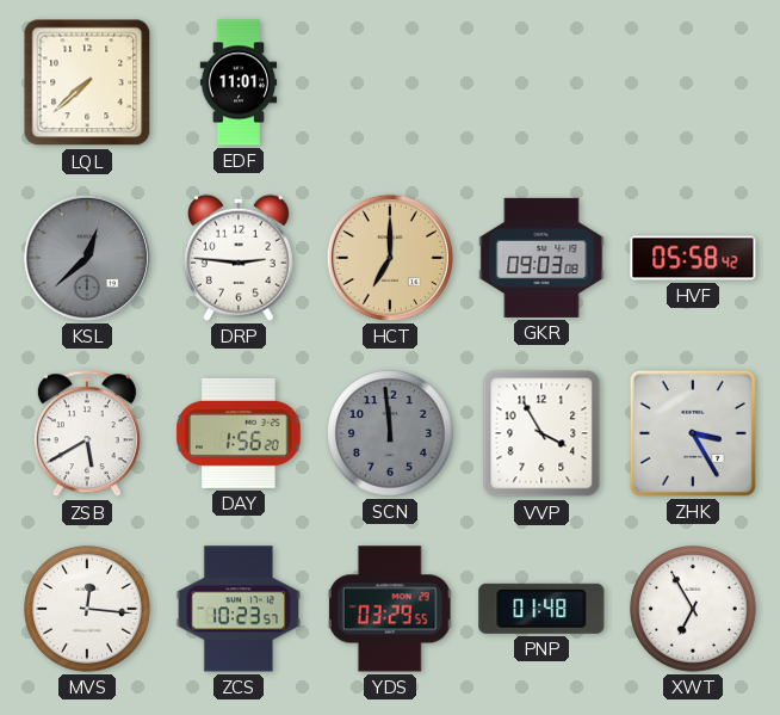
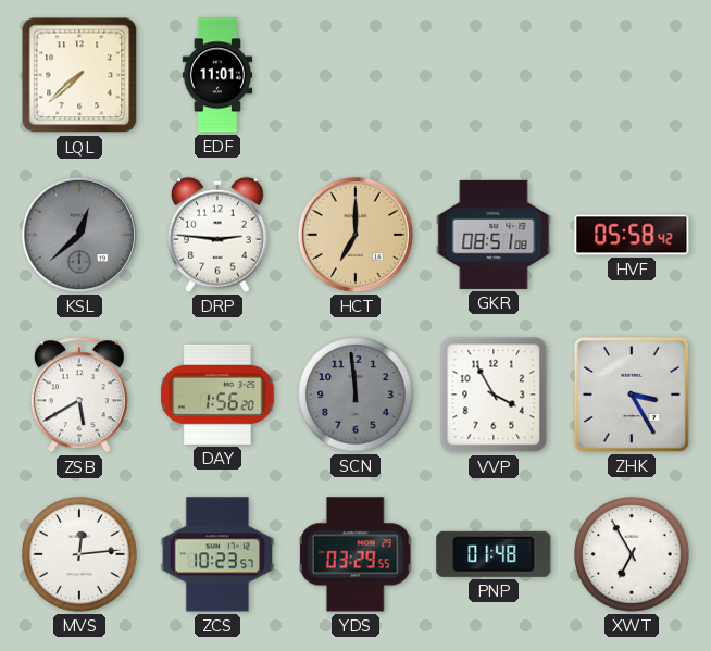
GKR: 09:03 -> 08:51 (494, 235)
MVS: 12:16 -> 12:14 (79, 554)
